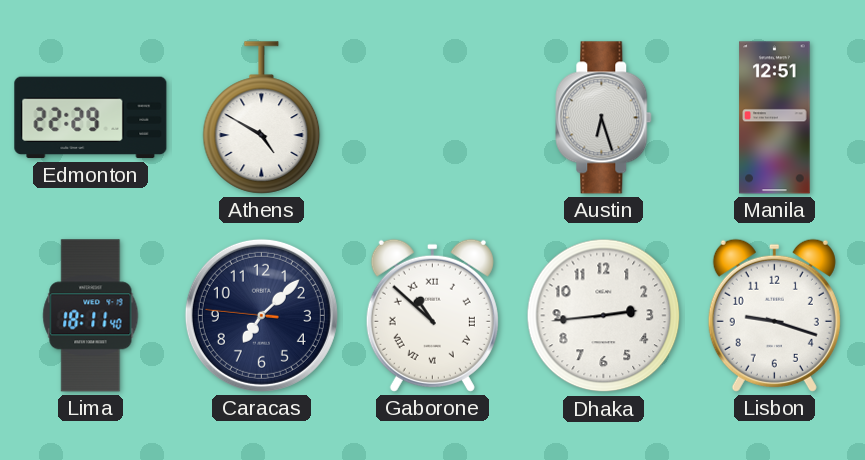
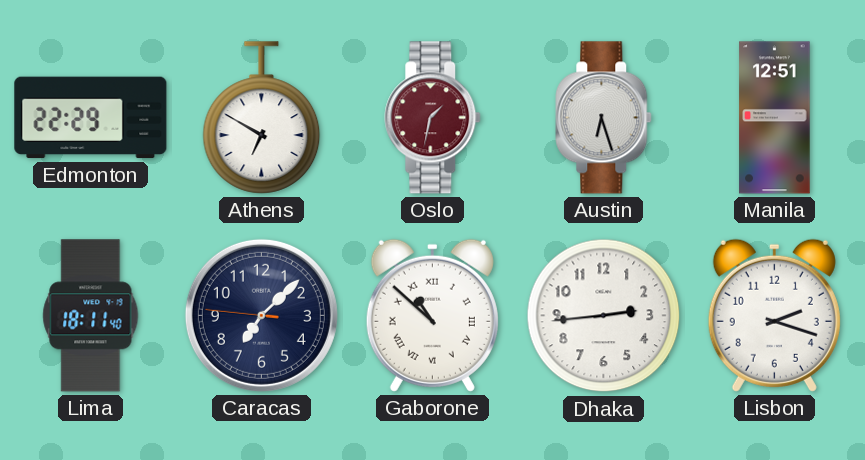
Athens: 4:50 -> 6:50 (262, 118)
Oslo: none -> 1:32 (433, 118)
Lisbon: 9:18 -> 2:18 (774, 315)
